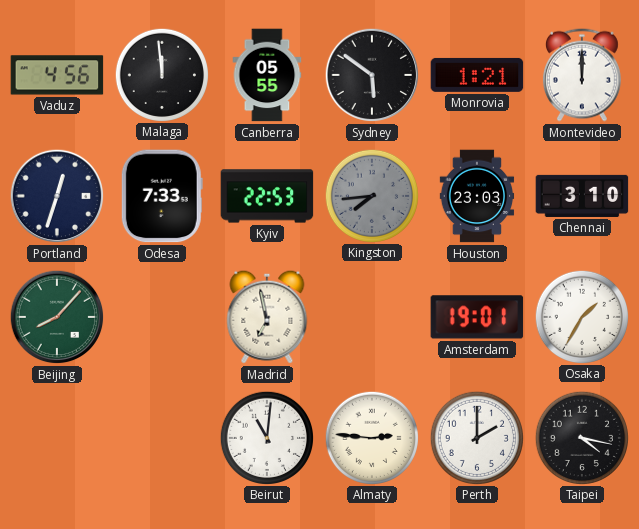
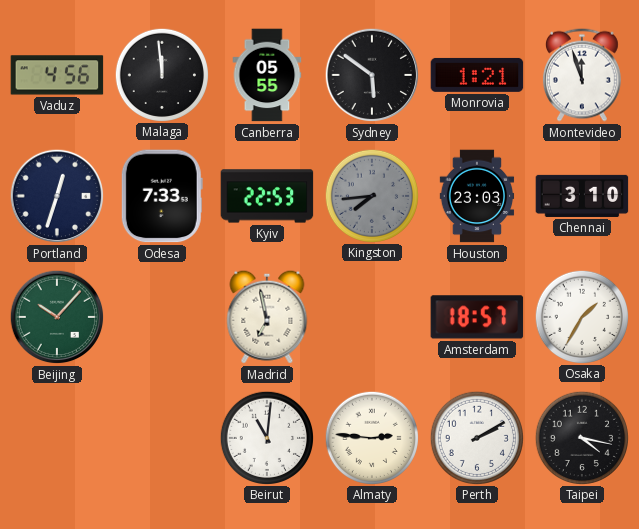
Montevideo: 12:00 -> 11:57 (582, 75)
Beijing: 8:07 -> 10:07 (57, 317)
Amsterdam: 19:01 -> 18:57 (477, 317)
Perth: 2:00 -> 2:10 (476, 437)
